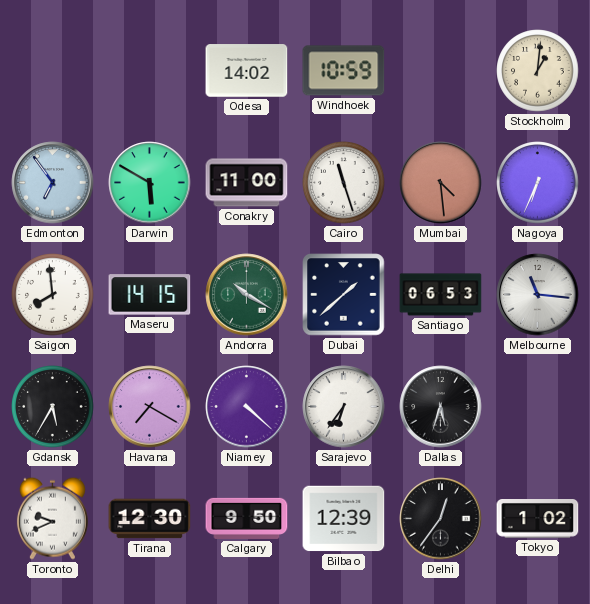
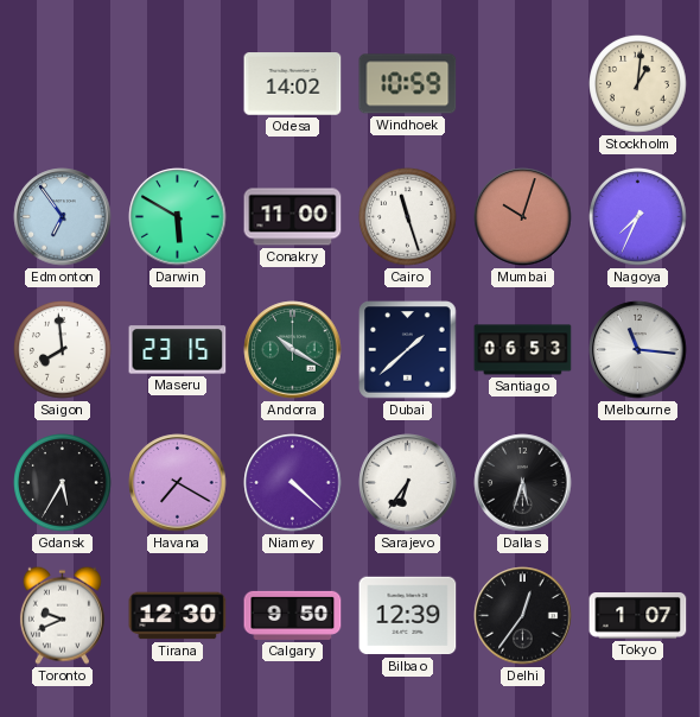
Mumbai: 4:29 -> 10:03 (523, 217)
Nagoya: 6:34 -> 7:34 (638, 217)
Maseru: 14:15 -> 23:15 (178, 350)
Tokyo: 1:02 -> 1:07 (638, 616)
